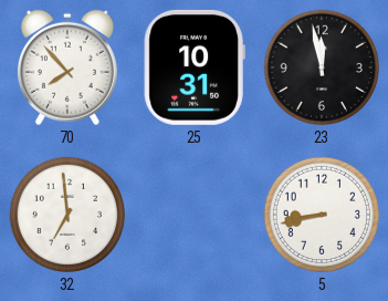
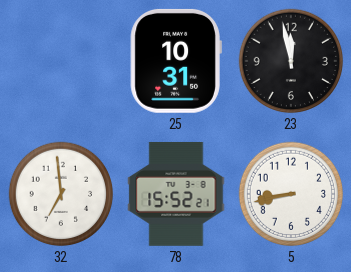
70: 7:53 -> none (67, 68)
78: none -> 15:52 (176, 194)
